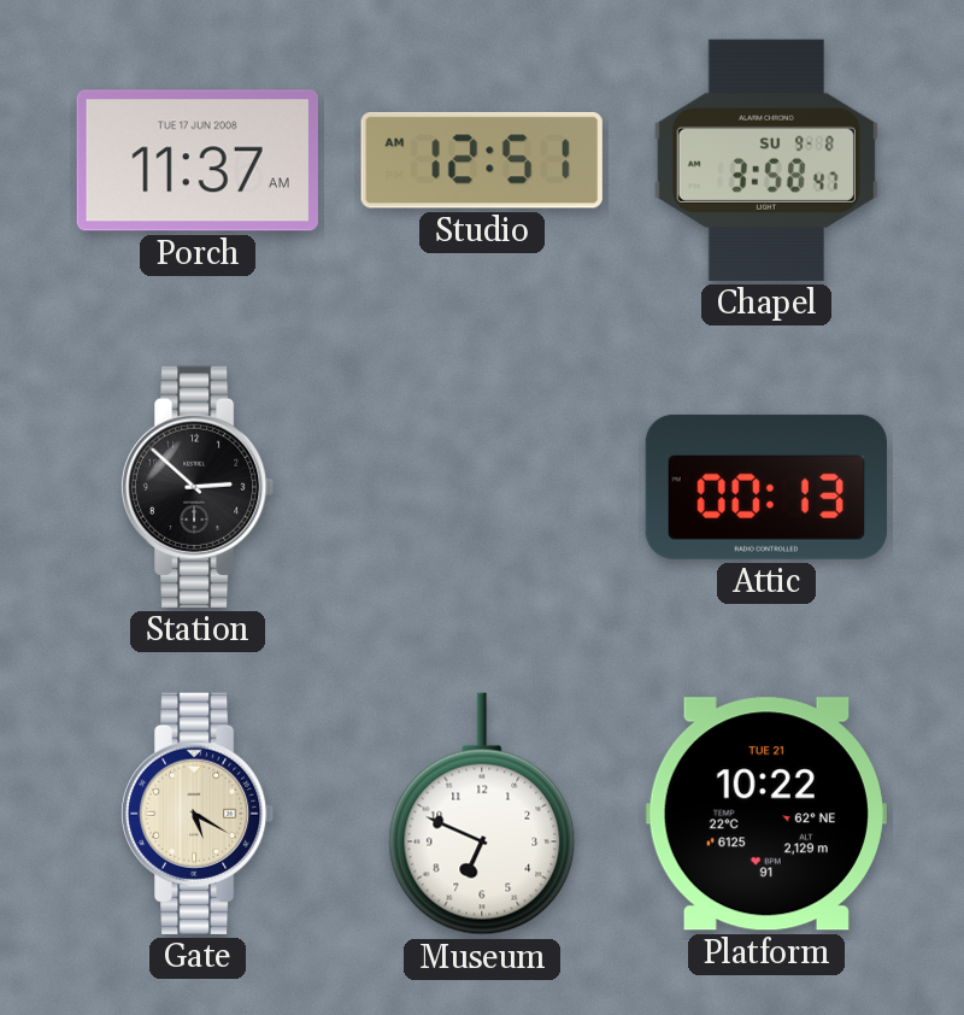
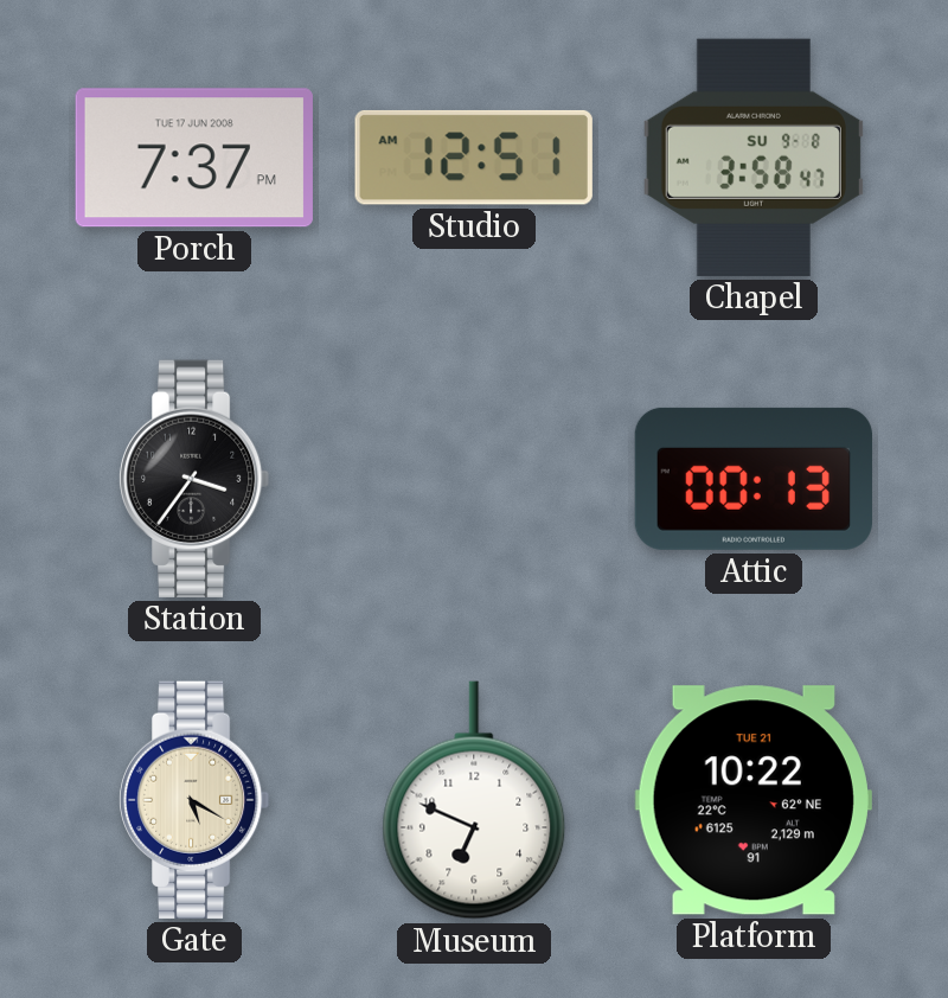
Porch: 11:37 -> 7:37 (194, 158)
Station: 2:52 -> 3:36 (194, 479)
